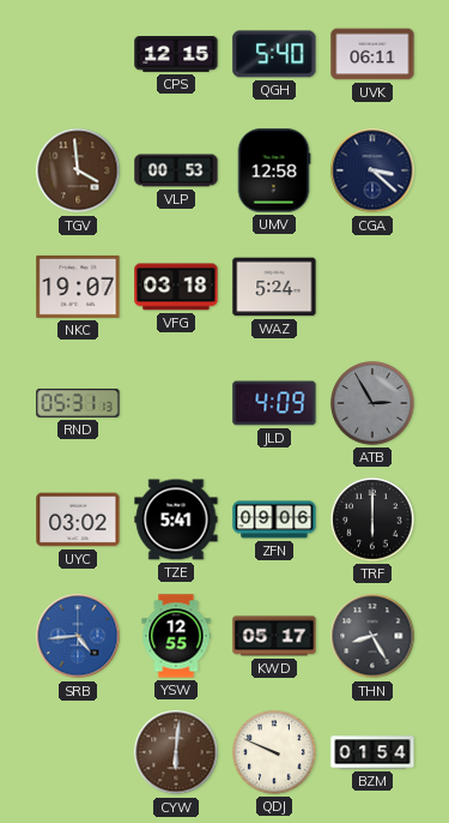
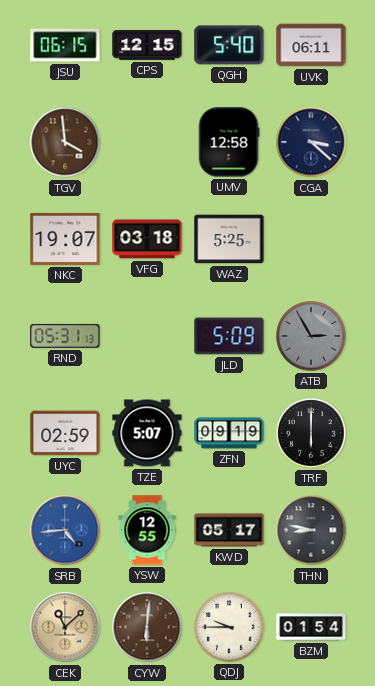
JSU: none -> 06:15 (65, 45)
VLP: 00:53 -> none (176, 170)
WAZ: 5:24 -> 5:25 (229, 239)
JLD: 4:09 -> 5:09 (229, 336)
UYC: 03:02 -> 02:59 (65, 433)
TZE: 5:41 -> 5:07 (147, 433)
ZFN: 09:06 -> 09:19 (229, 433)
THN: 8:25 -> 8:47 (311, 530)
CEK: none -> 11:08 (65, 627)
QDJ: 9:49 -> 9:45 (229, 627)
